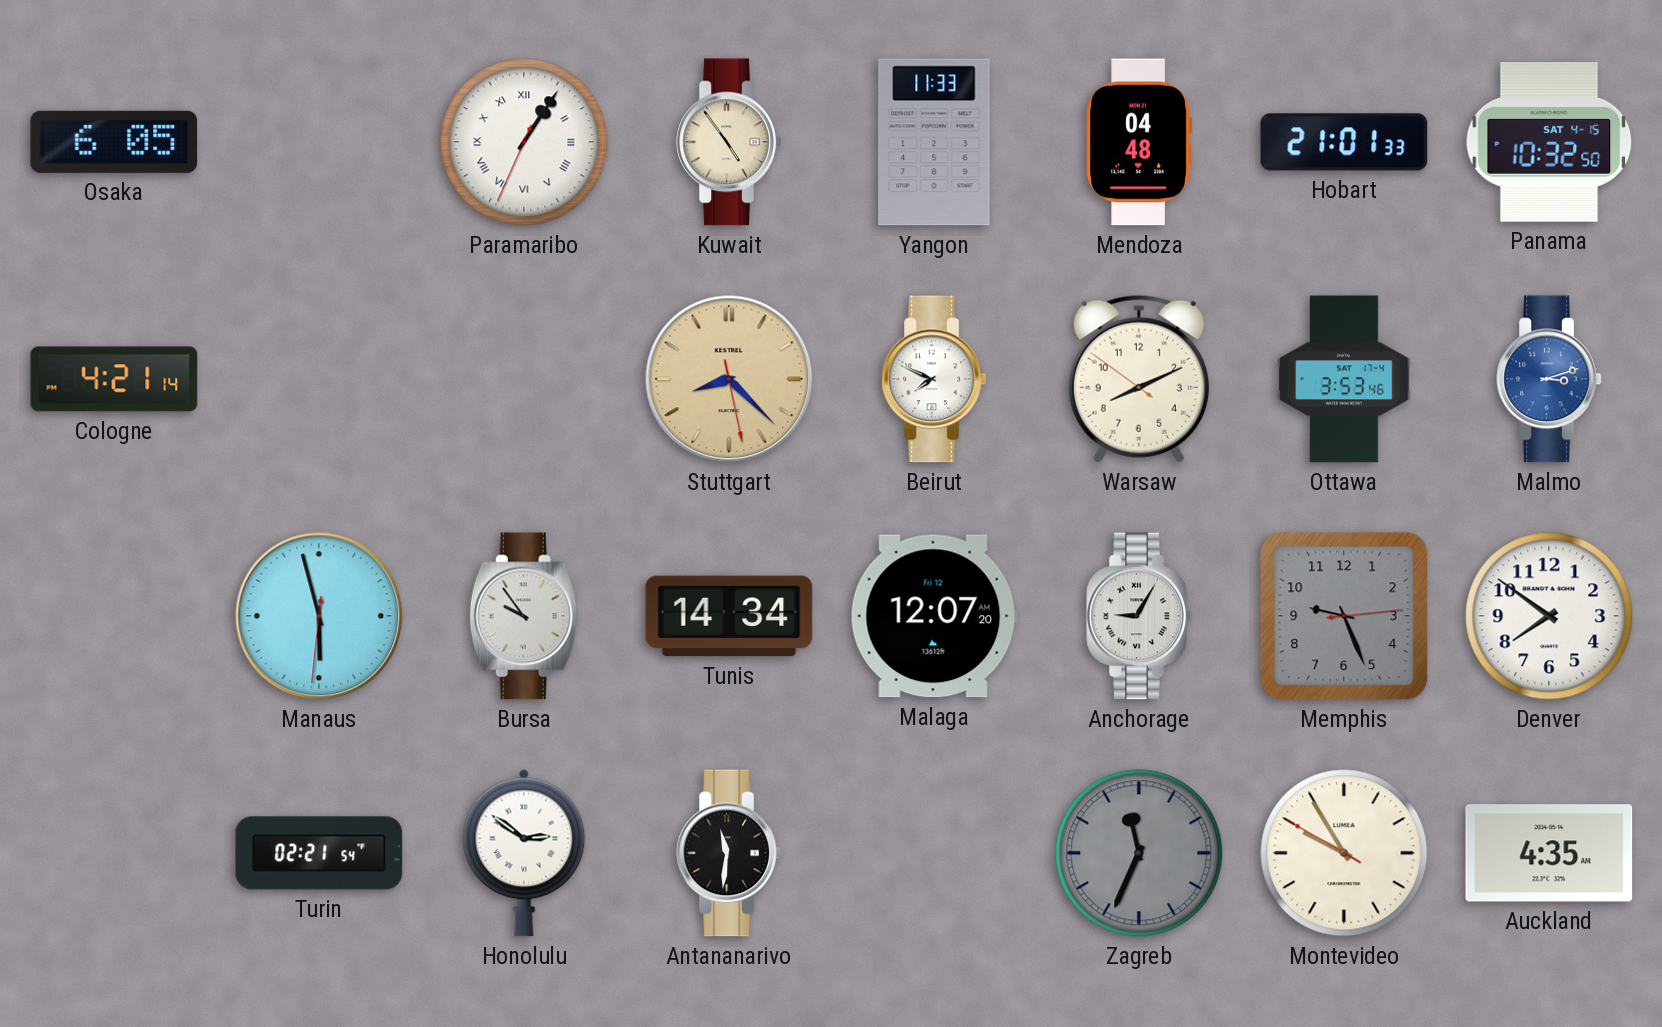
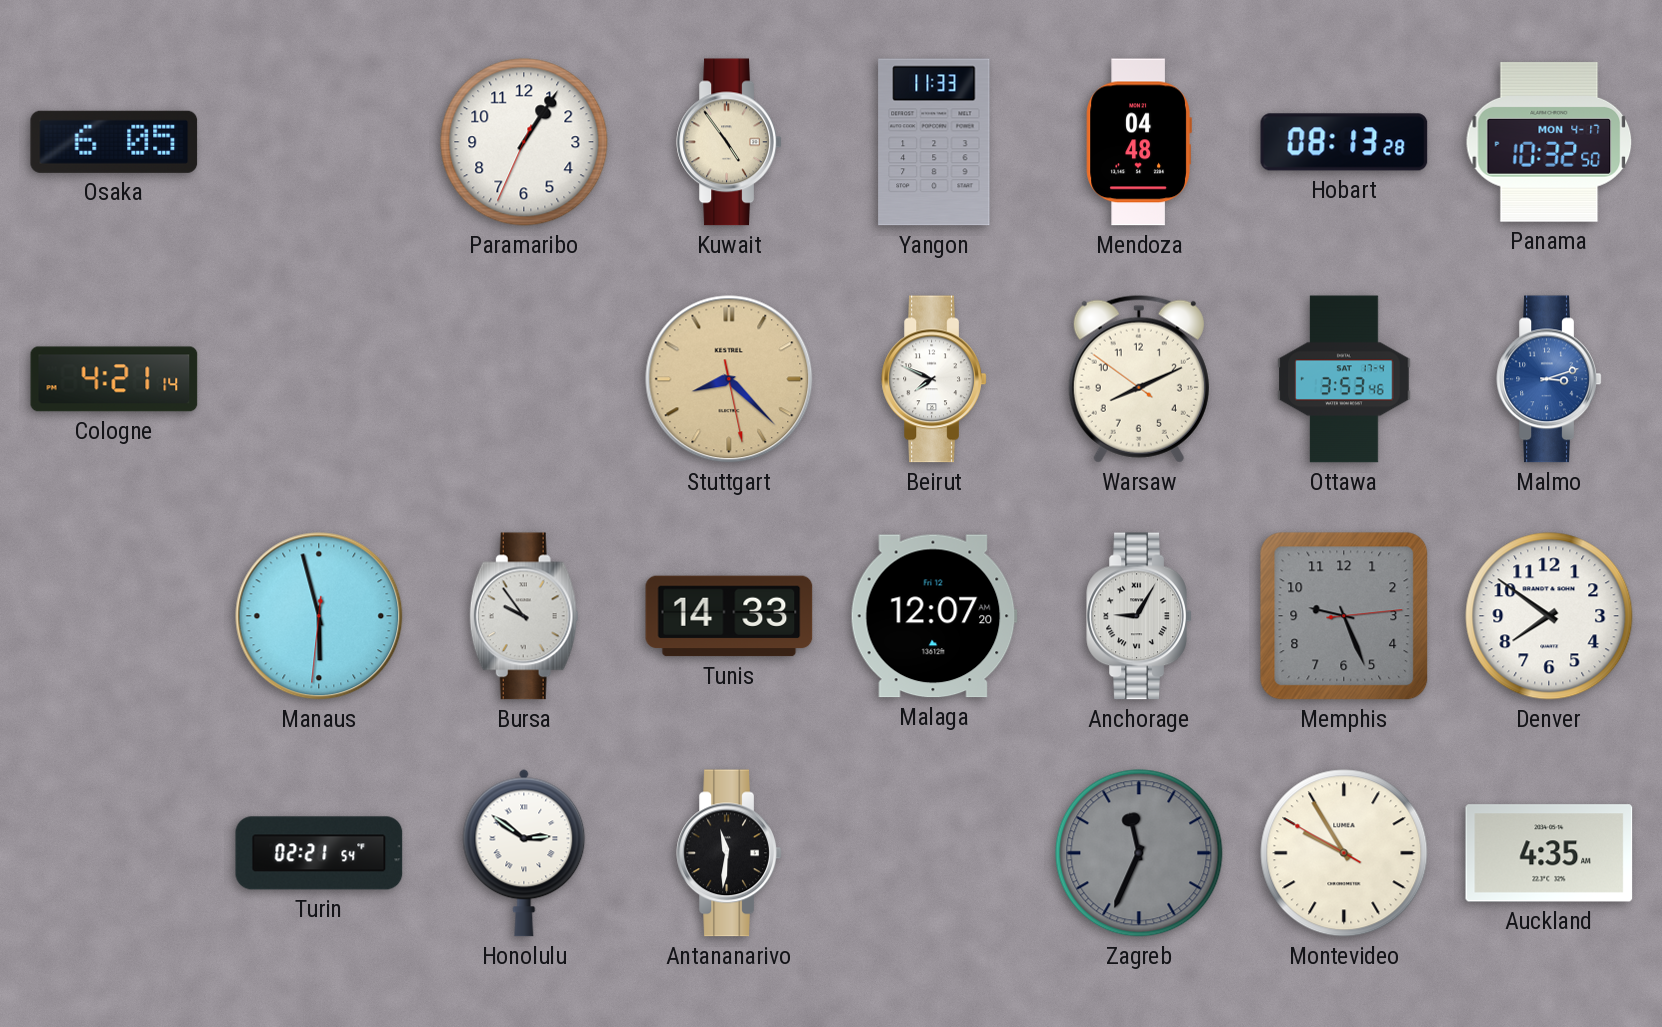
Paramaribo numerals: Roman -> Arabic (524, 142)
Hobart: 21:01 -> 08:13 (1344, 142)
Panama date: SAT 4-15 -> MON 4-17 (1549, 142)
Tunis: 14:34 -> 14:33 (729, 616)
